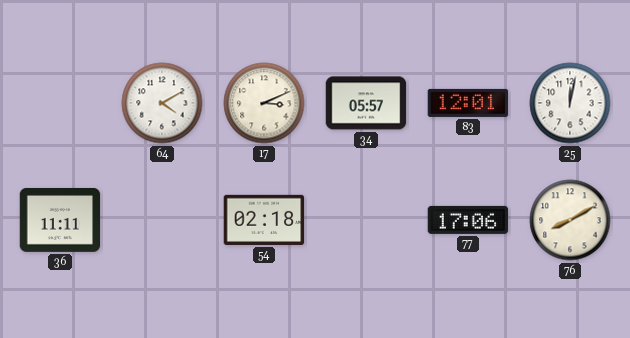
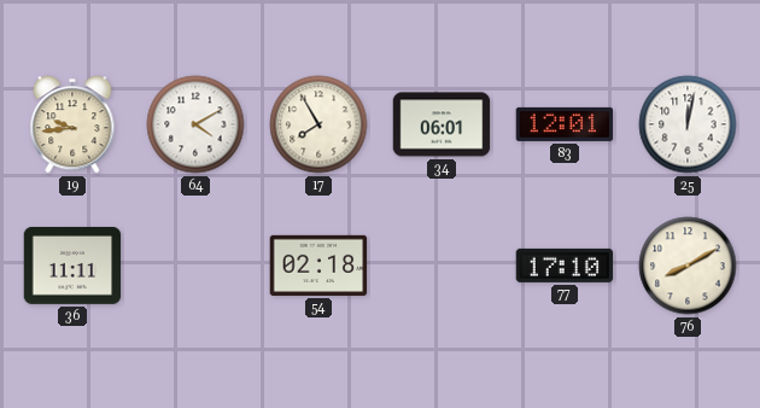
19: none -> 9:44 (72, 124)
17: 3:11 -> 7:55 (318, 124)
34: 05:57 -> 06:01 (442, 124)
77: 17:06 -> 17:10 (565, 266)
